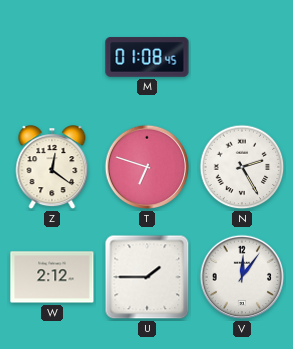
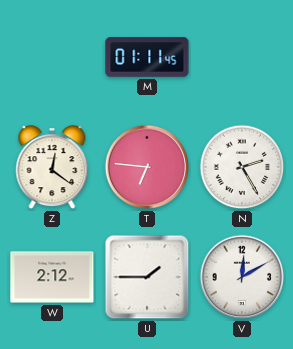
M: 01:08 -> 01:11 (147, 57)
T: 6:48 -> 6:46 (147, 167)
V: 12:06 -> 12:10 (242, 277)
